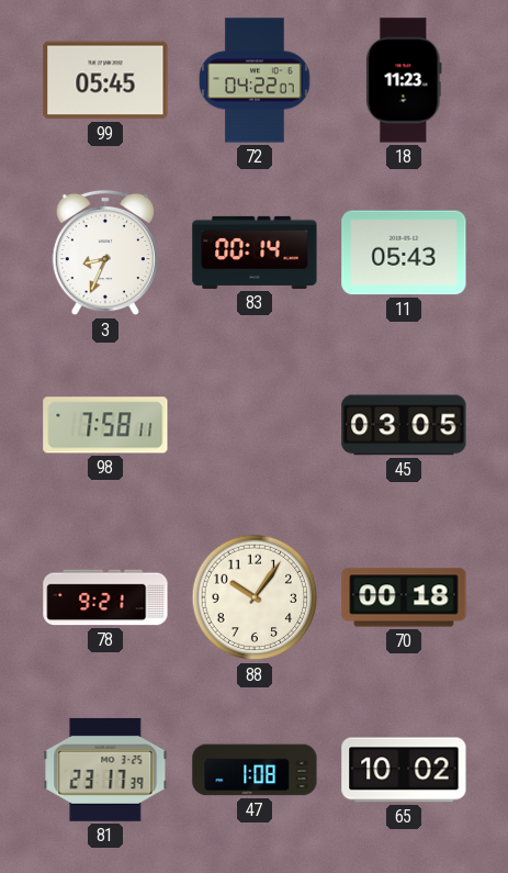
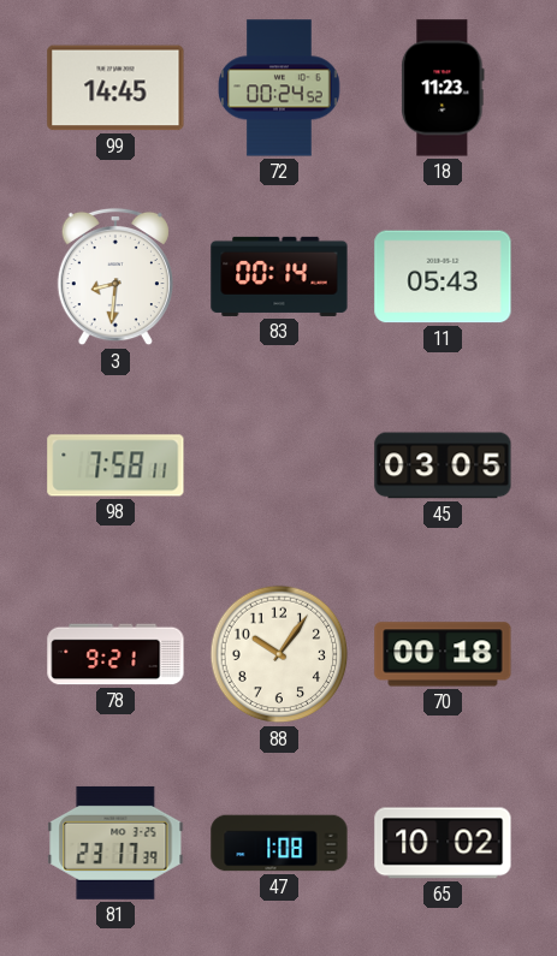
99: 05:45 -> 14:45 (115, 88)
72: 04:22 -> 00:24 (279, 88)
3: 8:34 -> 8:31 (115, 277)
